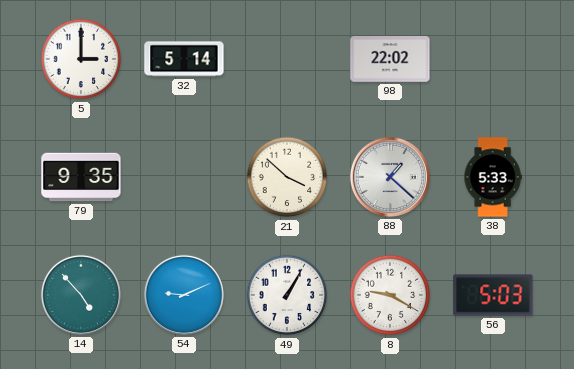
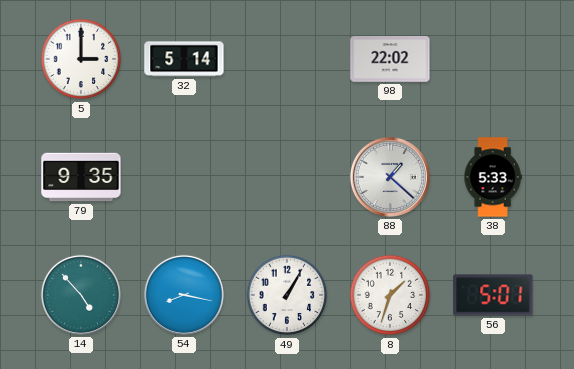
21: 3:52 -> none (287, 177)
54: 9:11 -> 8:17 (184, 295)
8: 9:20 -> 1:33 (390, 295)
56: 5:03 -> 5:01 (493, 295)
